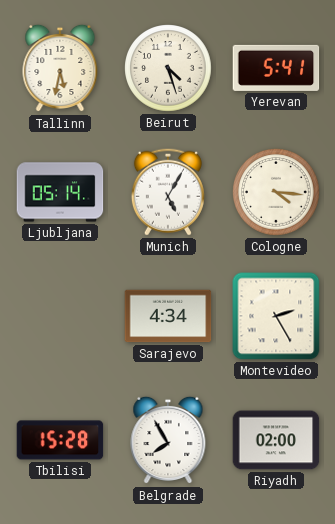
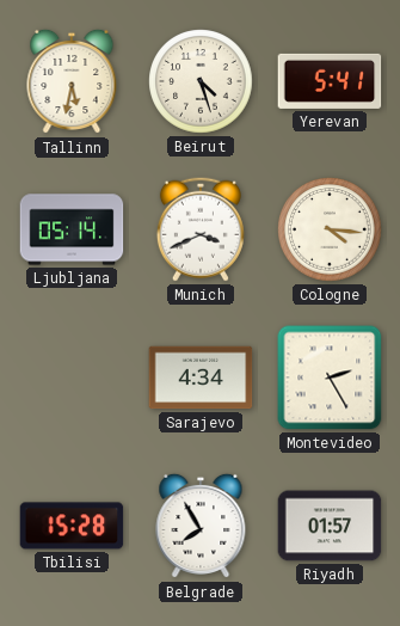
Munich: 5:05 -> 3:41 (201, 229)
Riyadh: 02:00 -> 01:57 (330, 526)
